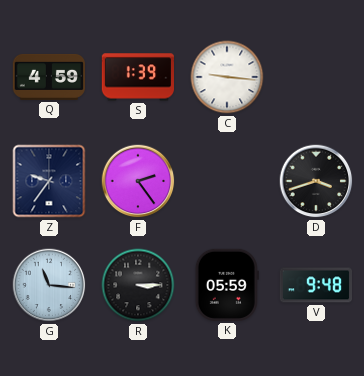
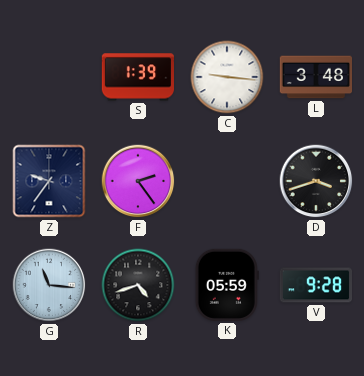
Q: 4:59 -> none (48, 77)
L: none -> 3:48 (315, 77)
R: 3:15 -> 4:42 (138, 285)
V: 9:48 -> 9:28 (315, 285)
